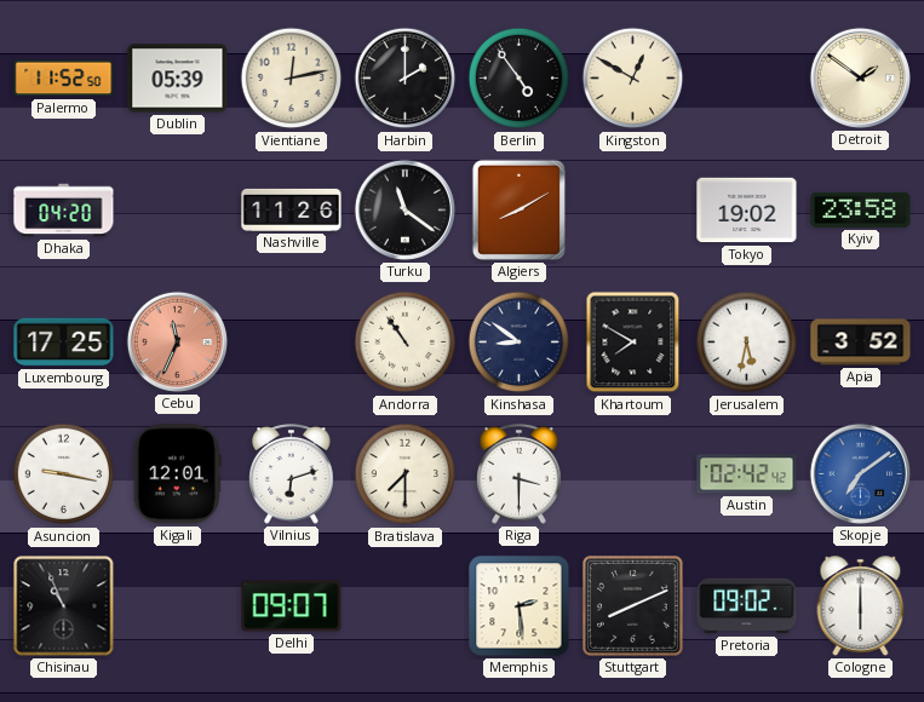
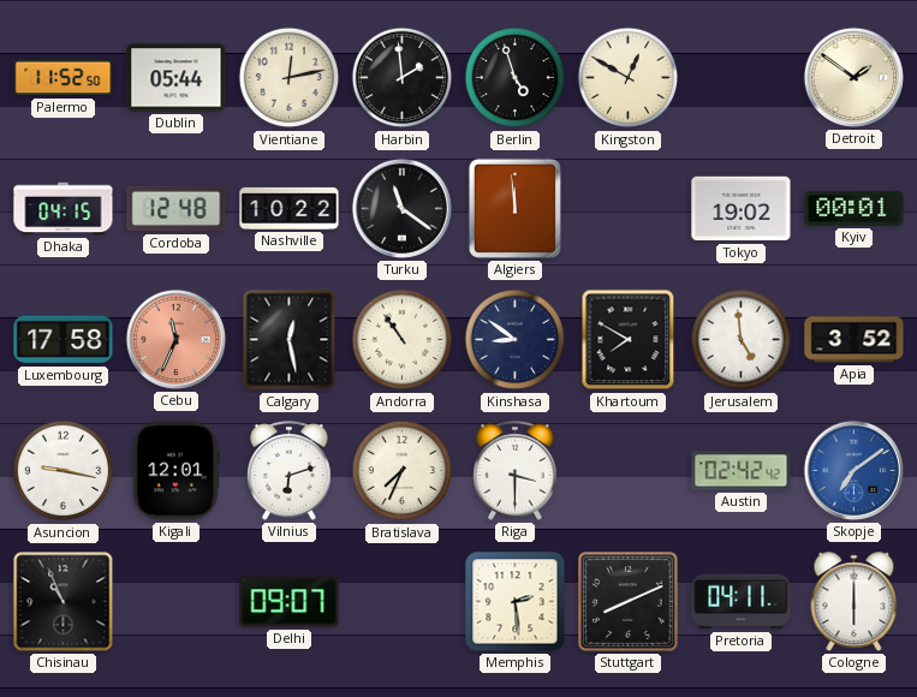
Dublin: 05:39 -> 05:44 (177, 78)
Harbin: 2:00 -> 1:59 (403, 78)
Berlin: 4:54 -> 4:57 (516, 78)
Dhaka: 04:20 -> 04:15 (64, 209)
Cordoba: none -> 12:48 (177, 209)
Nashville: 11:26 -> 10:22 (290, 208)
Algiers: 8:10 -> 11:59 (514, 208)
Kyiv: 23:58 -> 00:01 (855, 208)
Luxembourg: 17:25 -> 17:58 (64, 340)
Calgary: none -> 12:28 (290, 340)
Jerusalem: 5:32 -> 4:59 (742, 340)
Bratislava: 7:30 -> 7:34 (403, 471)
Pretoria: 09:02 -> 04:11 (742, 602)
